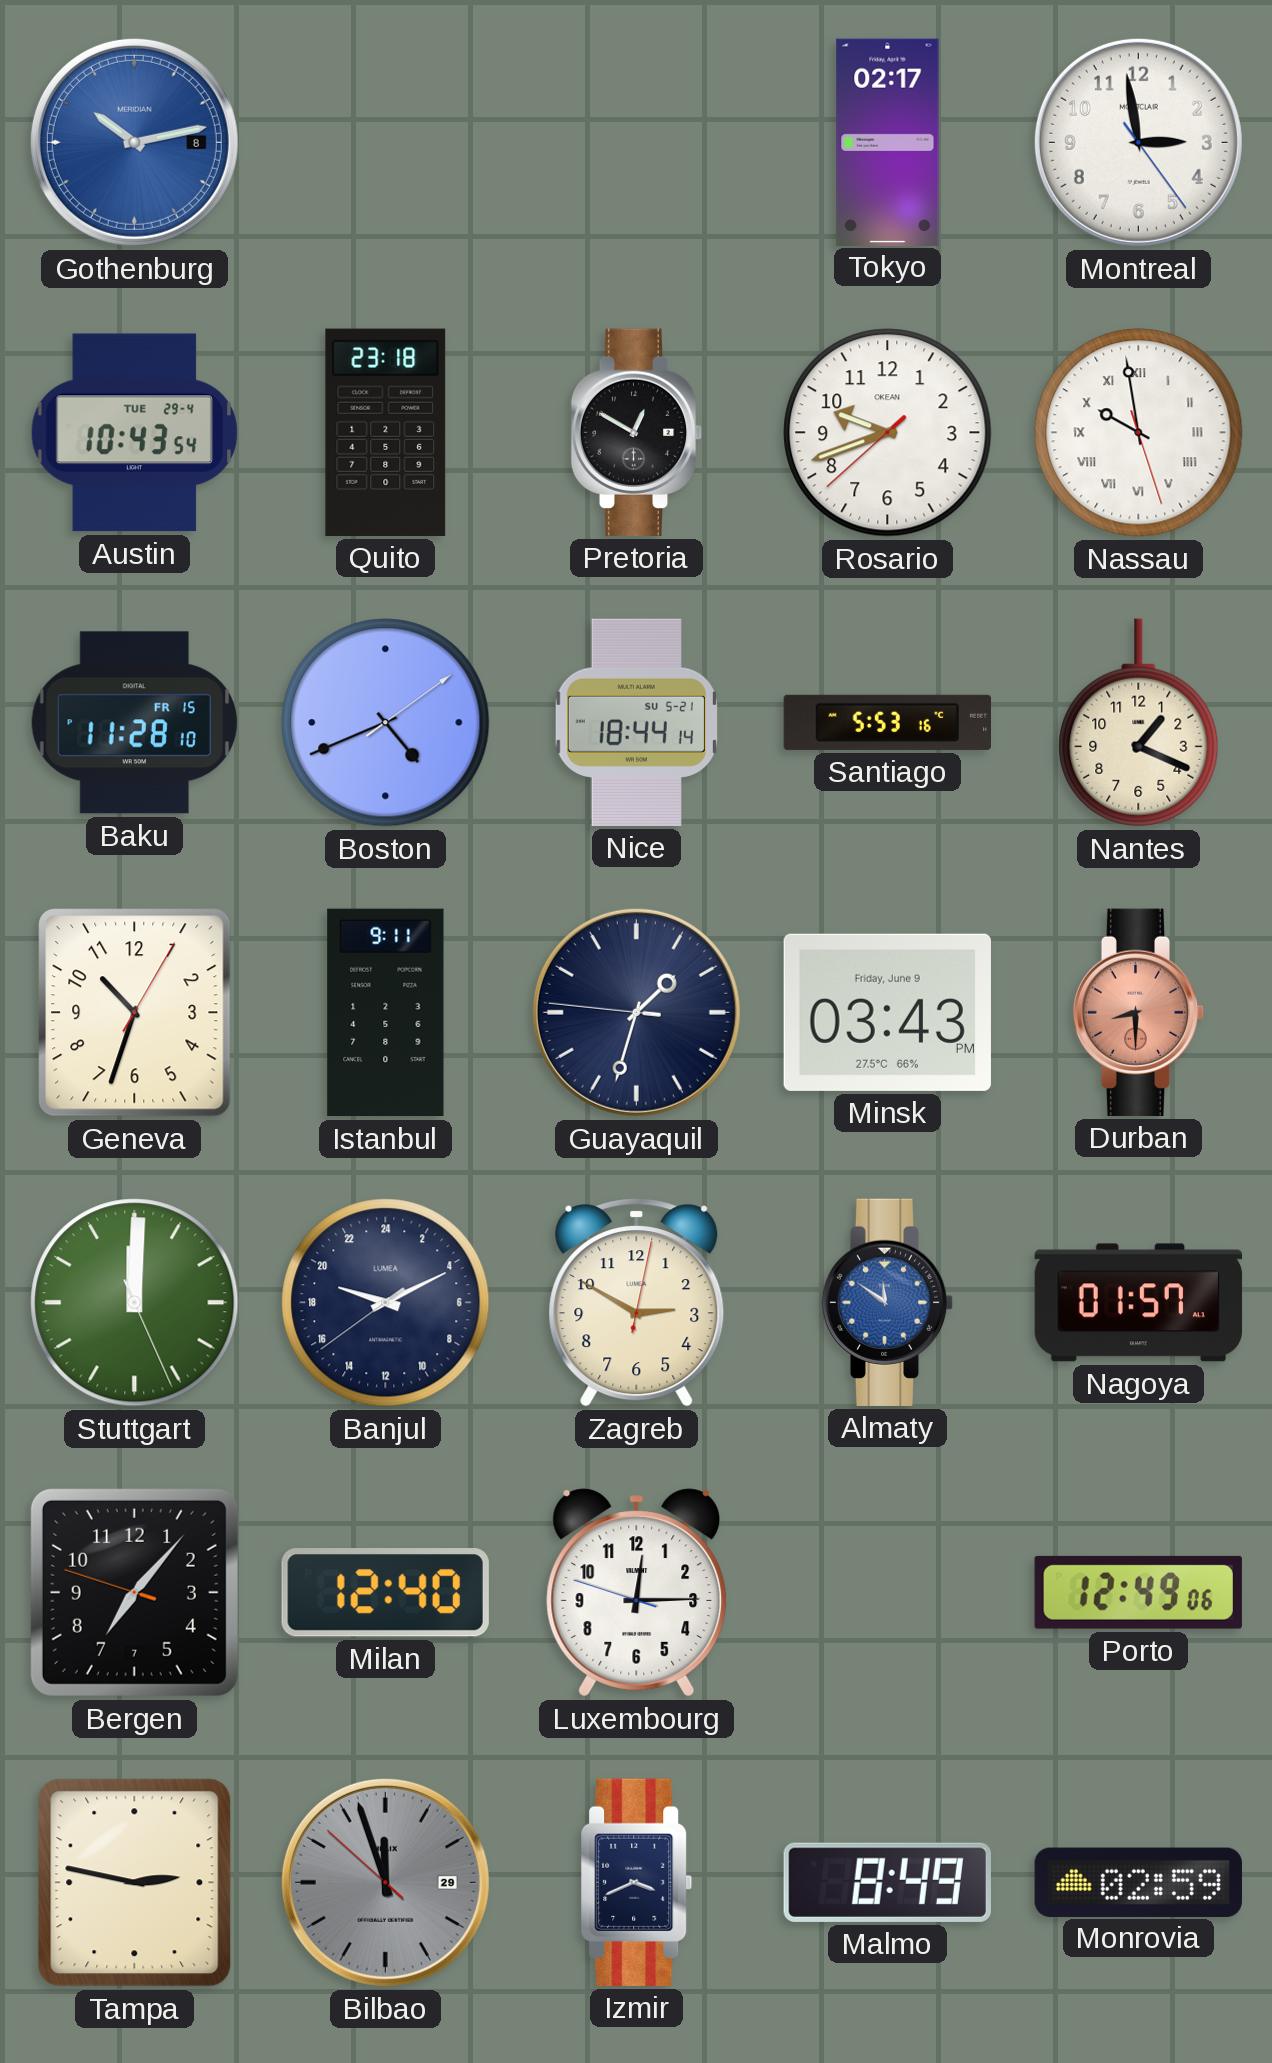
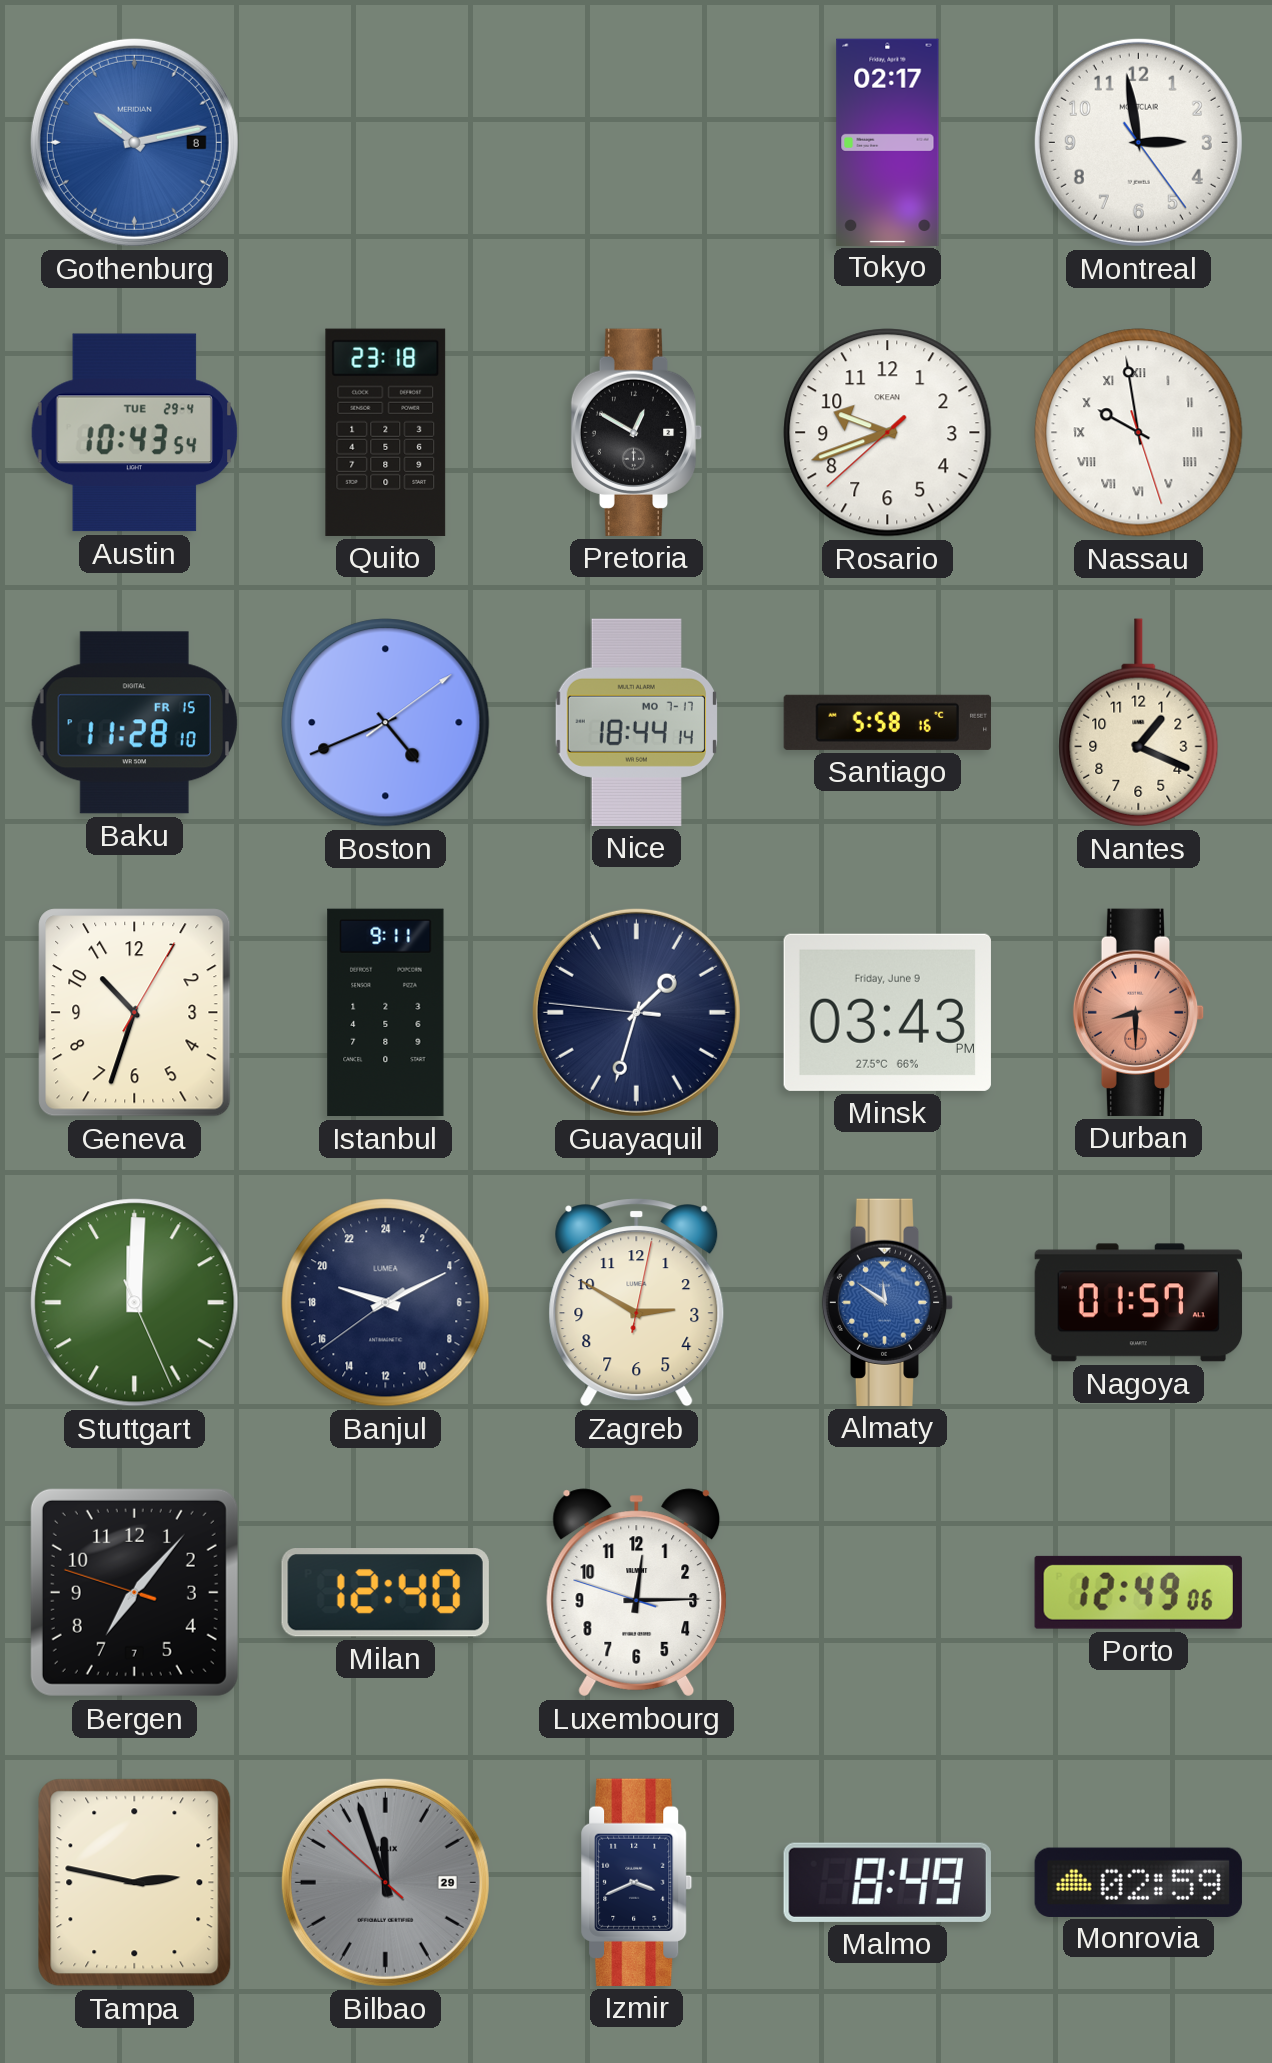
Nice date: SU 5-21 -> MO 7-17 (636, 722)
Santiago: 5:53 -> 5:58 (887, 722)
